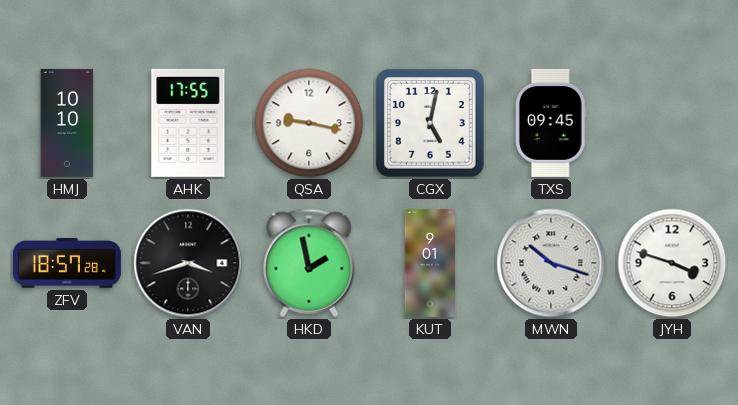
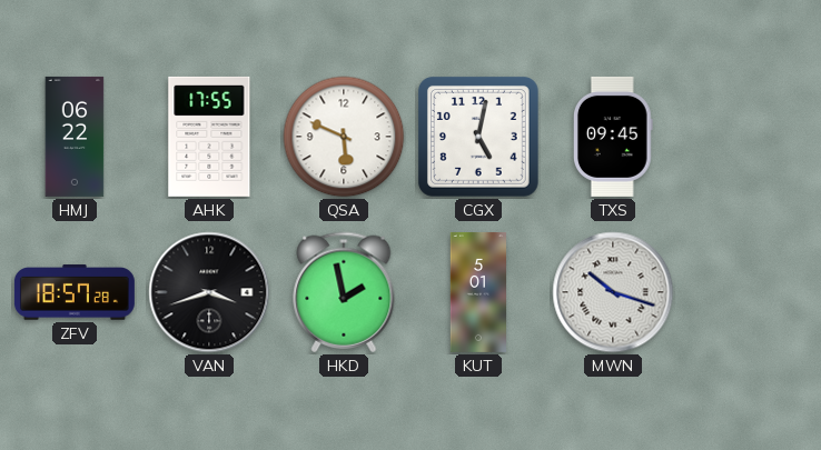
HMJ: 10:10 -> 06:22 (75, 137)
QSA: 9:17 -> 5:49 (344, 137)
KUT: 9:01 -> 5:01 (478, 292)
JYH: 3:48 -> none (672, 263)
